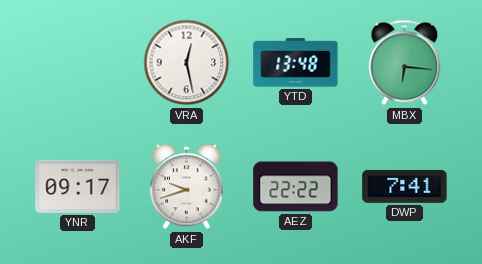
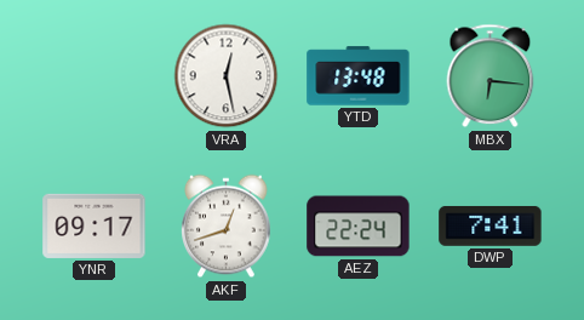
AKF: 9:42 -> 12:42 (227, 227)
AEZ: 22:22 -> 22:24 (359, 227)
